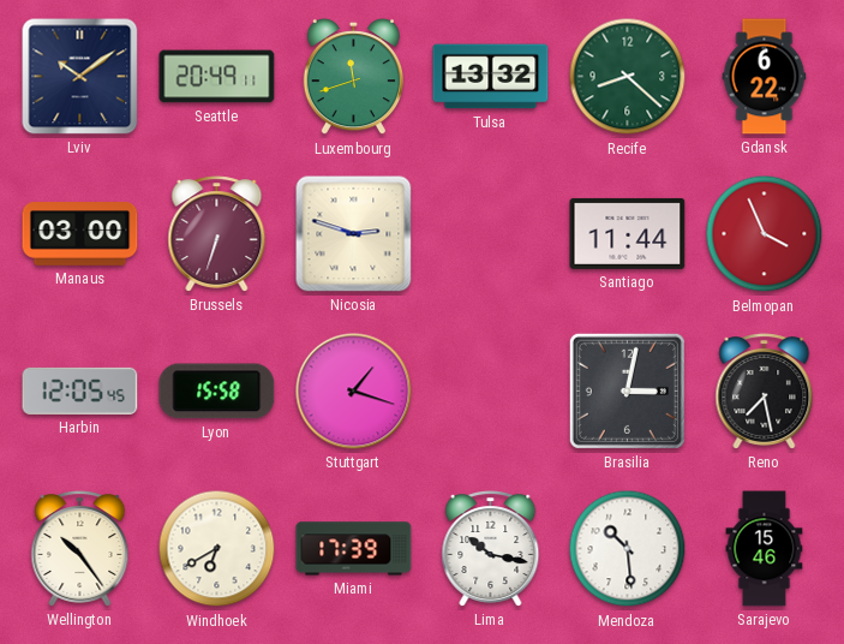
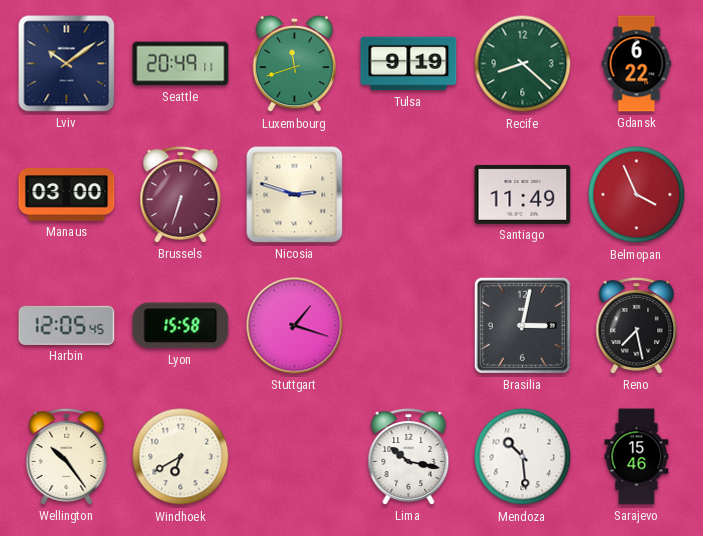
Tulsa: 13:32 -> 9:19 (409, 64)
Santiago: 11:44 -> 11:49 (523, 194)
Miami: 17:39 -> none (354, 549)
